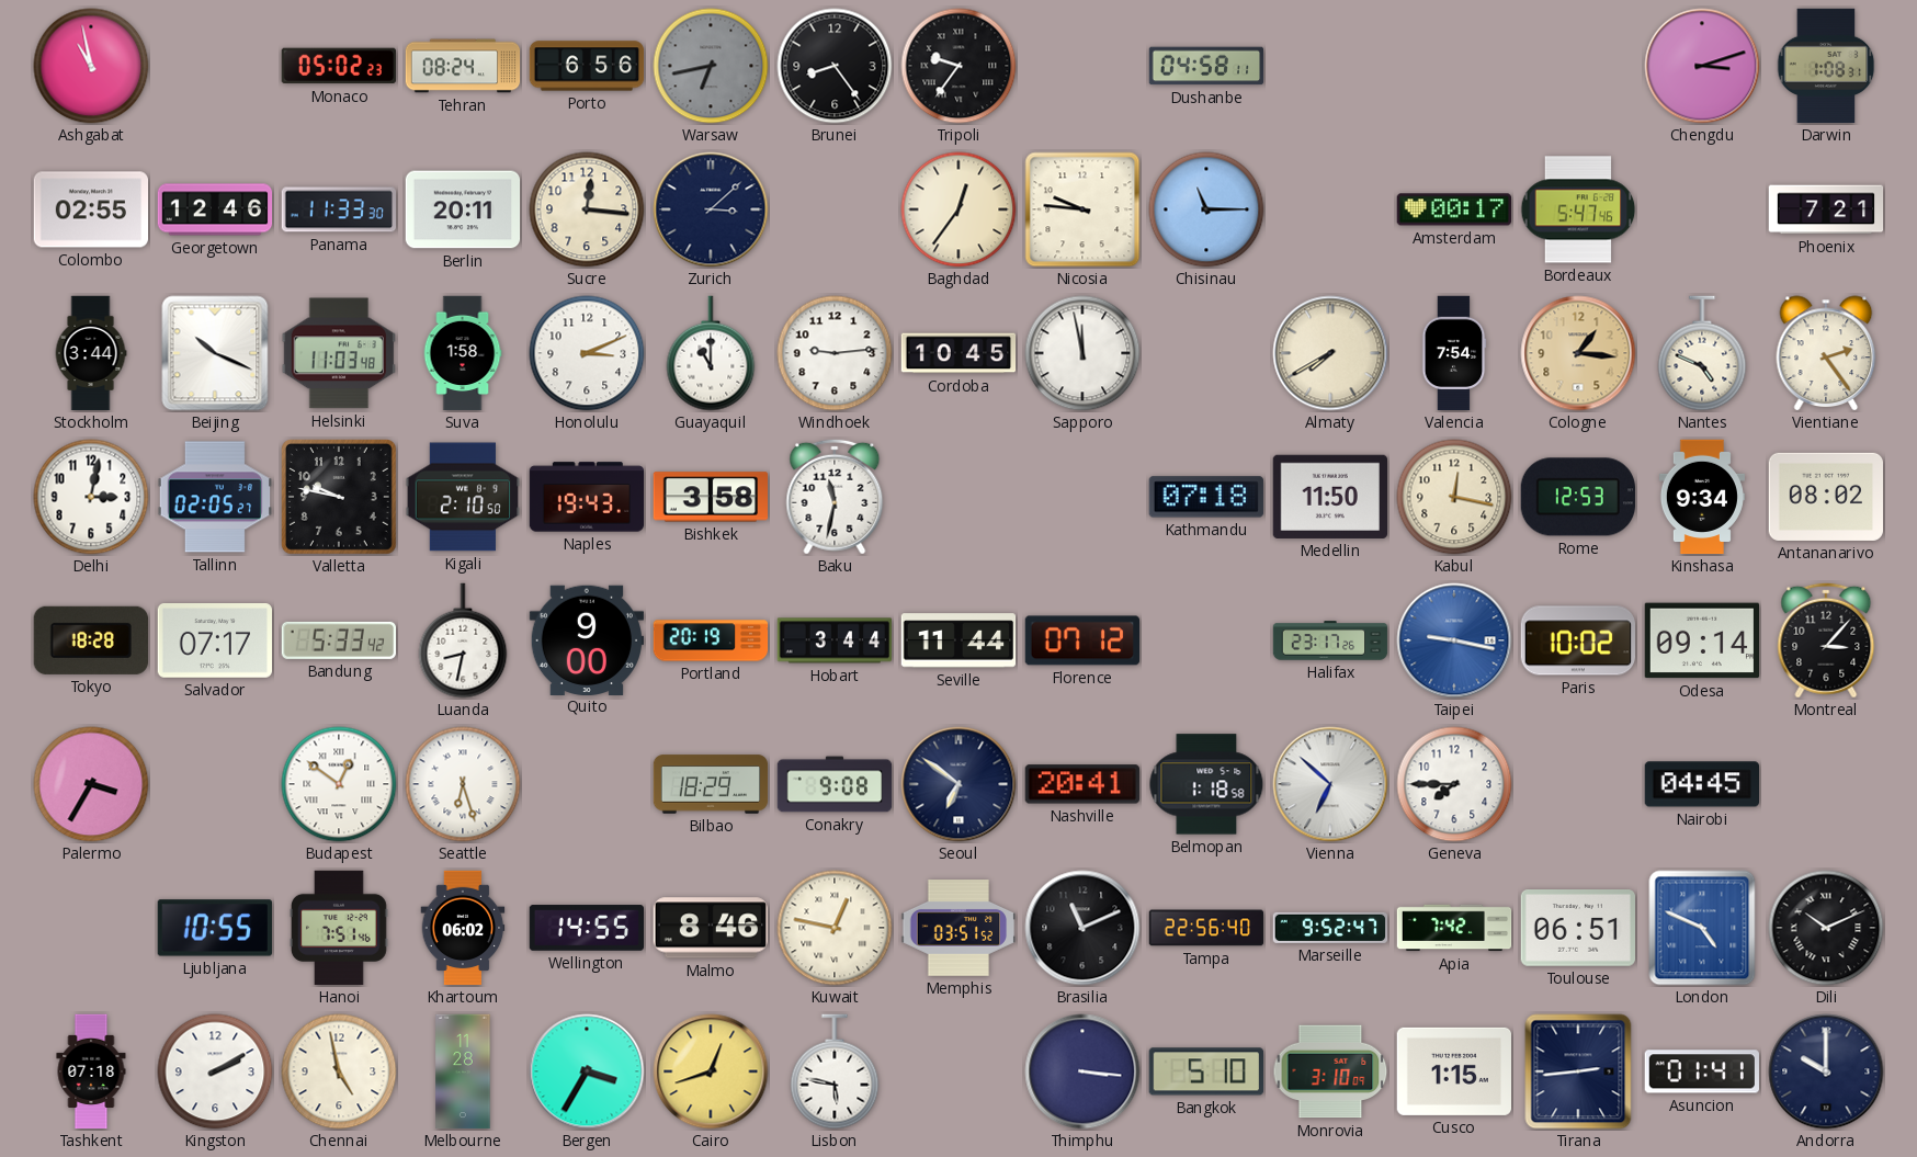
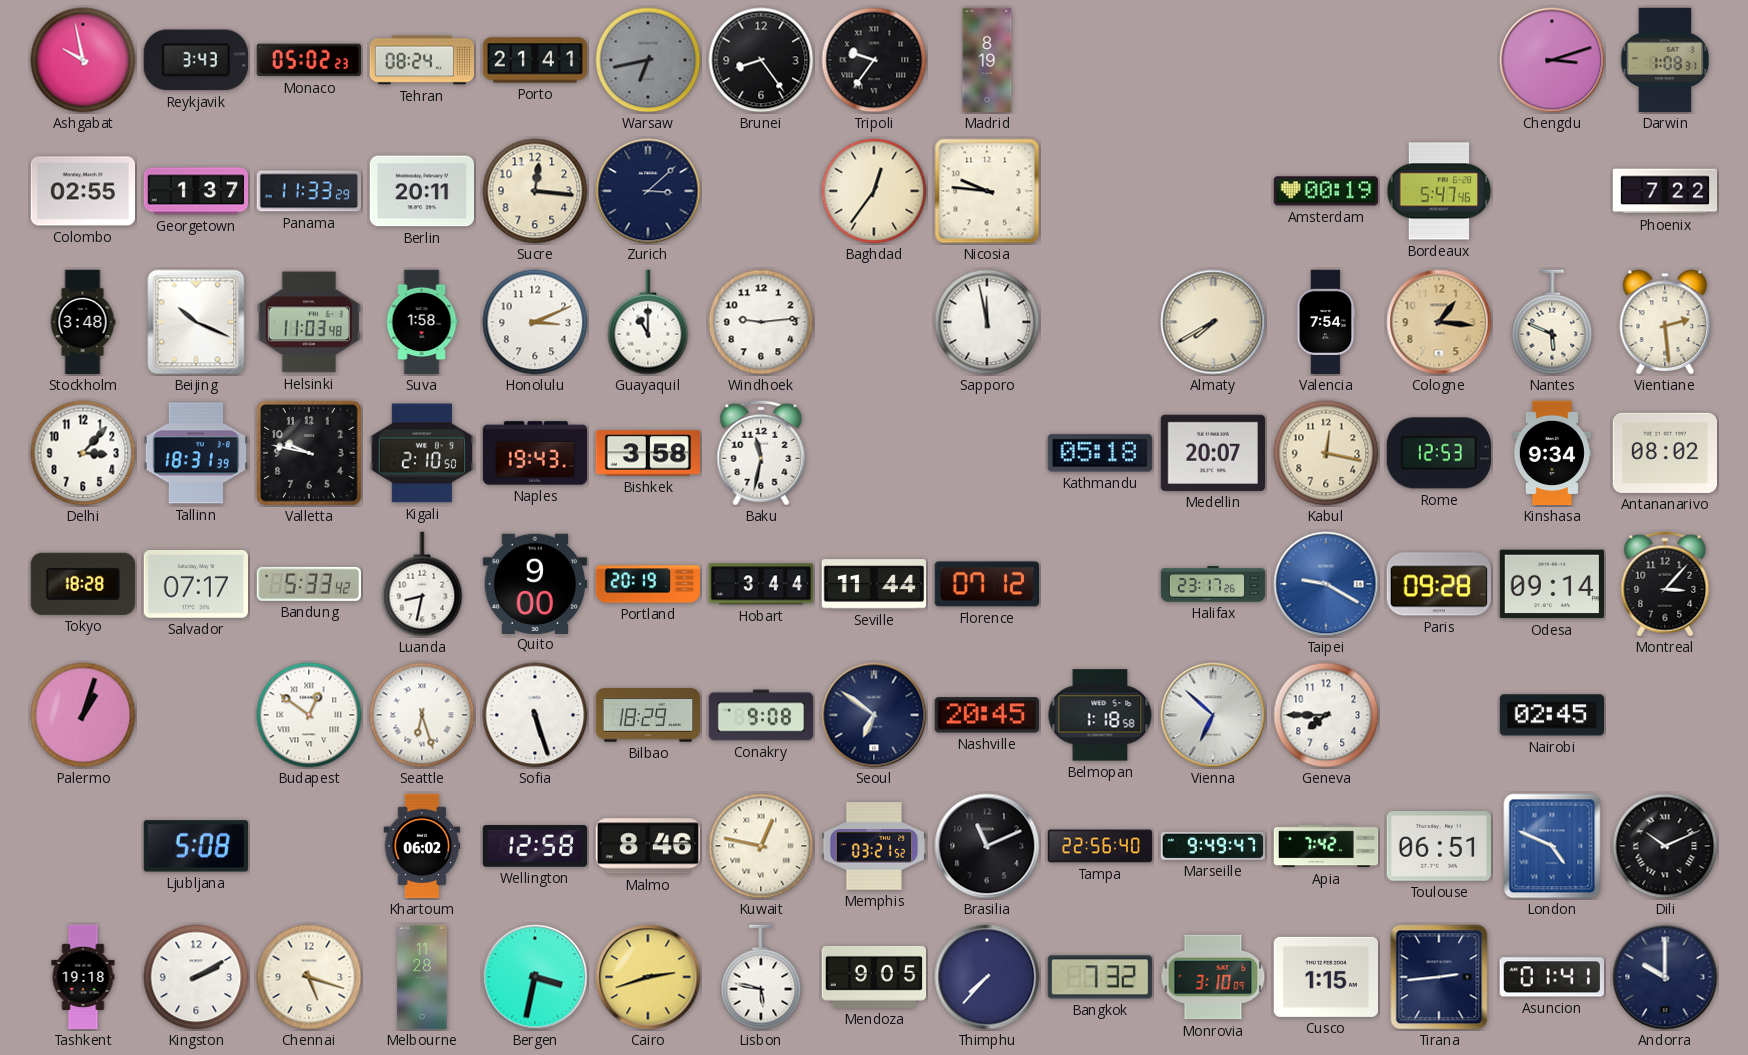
Ashgabat: 10:58 -> 9:58 (83, 60)
Reykjavik: none -> 3:43 (196, 60)
Porto: 6:56 -> 21:41 (535, 60)
Madrid: none -> 8:19 (987, 60)
Dushanbe: 04:58 -> none (1206, 66)
Georgetown: 12:46 -> 1:37 (196, 191)
Panama: 11:33:30 -> 11:33:29 (308, 191)
Chisinau: 11:15 -> none (1206, 209)
Amsterdam: 00:17 -> 00:19 (1325, 191)
Phoenix: 7:21 -> 7:22 (1665, 191)
Stockholm: 3:44 -> 3:48 (83, 322)
Cordoba: 10:45 -> none (958, 353)
Nantes: 4:49 -> 5:49 (1552, 322)
Vientiane: 2:24 -> 2:29 (1665, 322)
Delhi: 3:02 -> 3:07 (83, 453)
Tallinn: 02:05 -> 18:31 (195, 453)
Kathmandu: 07:18 -> 05:18 (1099, 453)
Medellin: 11:50 -> 20:07 (1212, 453)
Taipei: 9:17 -> 9:20 (1326, 584)
Paris: 10:02 -> 09:28 (1438, 584)
Palermo: 3:35 -> 1:03 (83, 715)
Sofia: none -> 5:27 (535, 715)
Nashville: 20:41 -> 20:45 (987, 715)
Nairobi: 04:45 -> 02:45 (1551, 715)
Ljubljana: 10:55 -> 5:08 (196, 846)
Hanoi: 7:51 -> none (339, 928)
Wellington: 14:55 -> 12:58 (534, 846)
Memphis: 03:51 -> 03:21 (874, 846)
Marseille: 9:52 -> 9:49 (1213, 846)
Tashkent: 07:18 -> 19:18 (83, 977)
Chennai: 4:58 -> 5:18 (309, 977)
Bergen: 3:35 -> 3:32 (535, 977)
Cairo: 12:42 -> 2:42 (648, 977)
Mendoza: none -> 9:05 (873, 977)
Thimphu: 3:16 -> 7:37 (987, 977)
Bangkok: 5:10 -> 7:32 (1099, 977)
